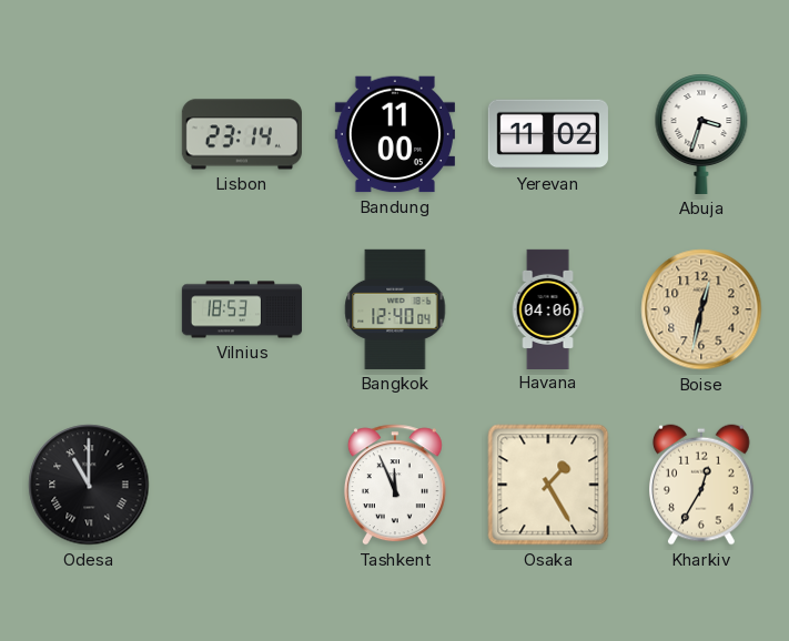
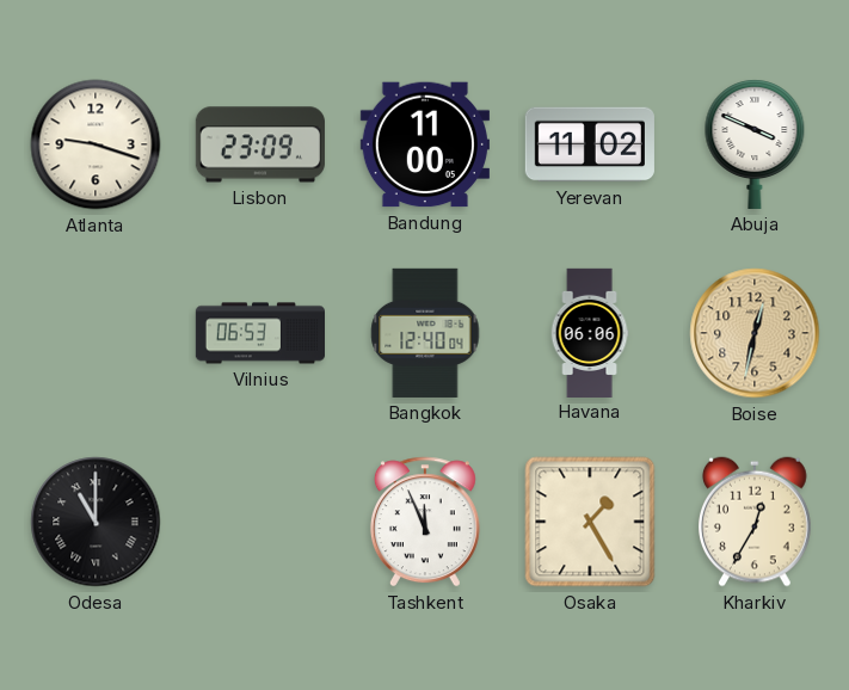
Atlanta: none -> 9:18 (96, 144)
Lisbon: 23:14 -> 23:09 (260, 144)
Abuja: 3:33 -> 3:49 (755, 144)
Vilnius: 18:53 -> 06:53 (259, 333)
Havana: 04:06 -> 06:06 (590, 332)
